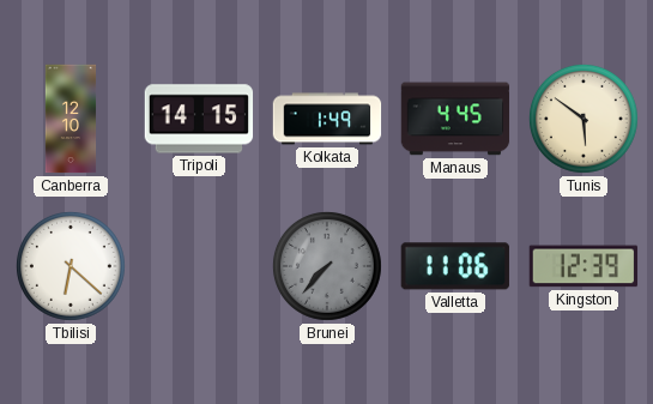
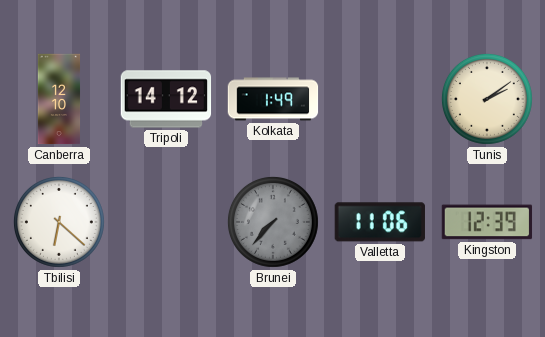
Tripoli: 14:15 -> 14:12 (166, 99)
Manaus: 4:45 -> none (455, 119)
Tunis: 5:51 -> 2:09 (487, 99)
